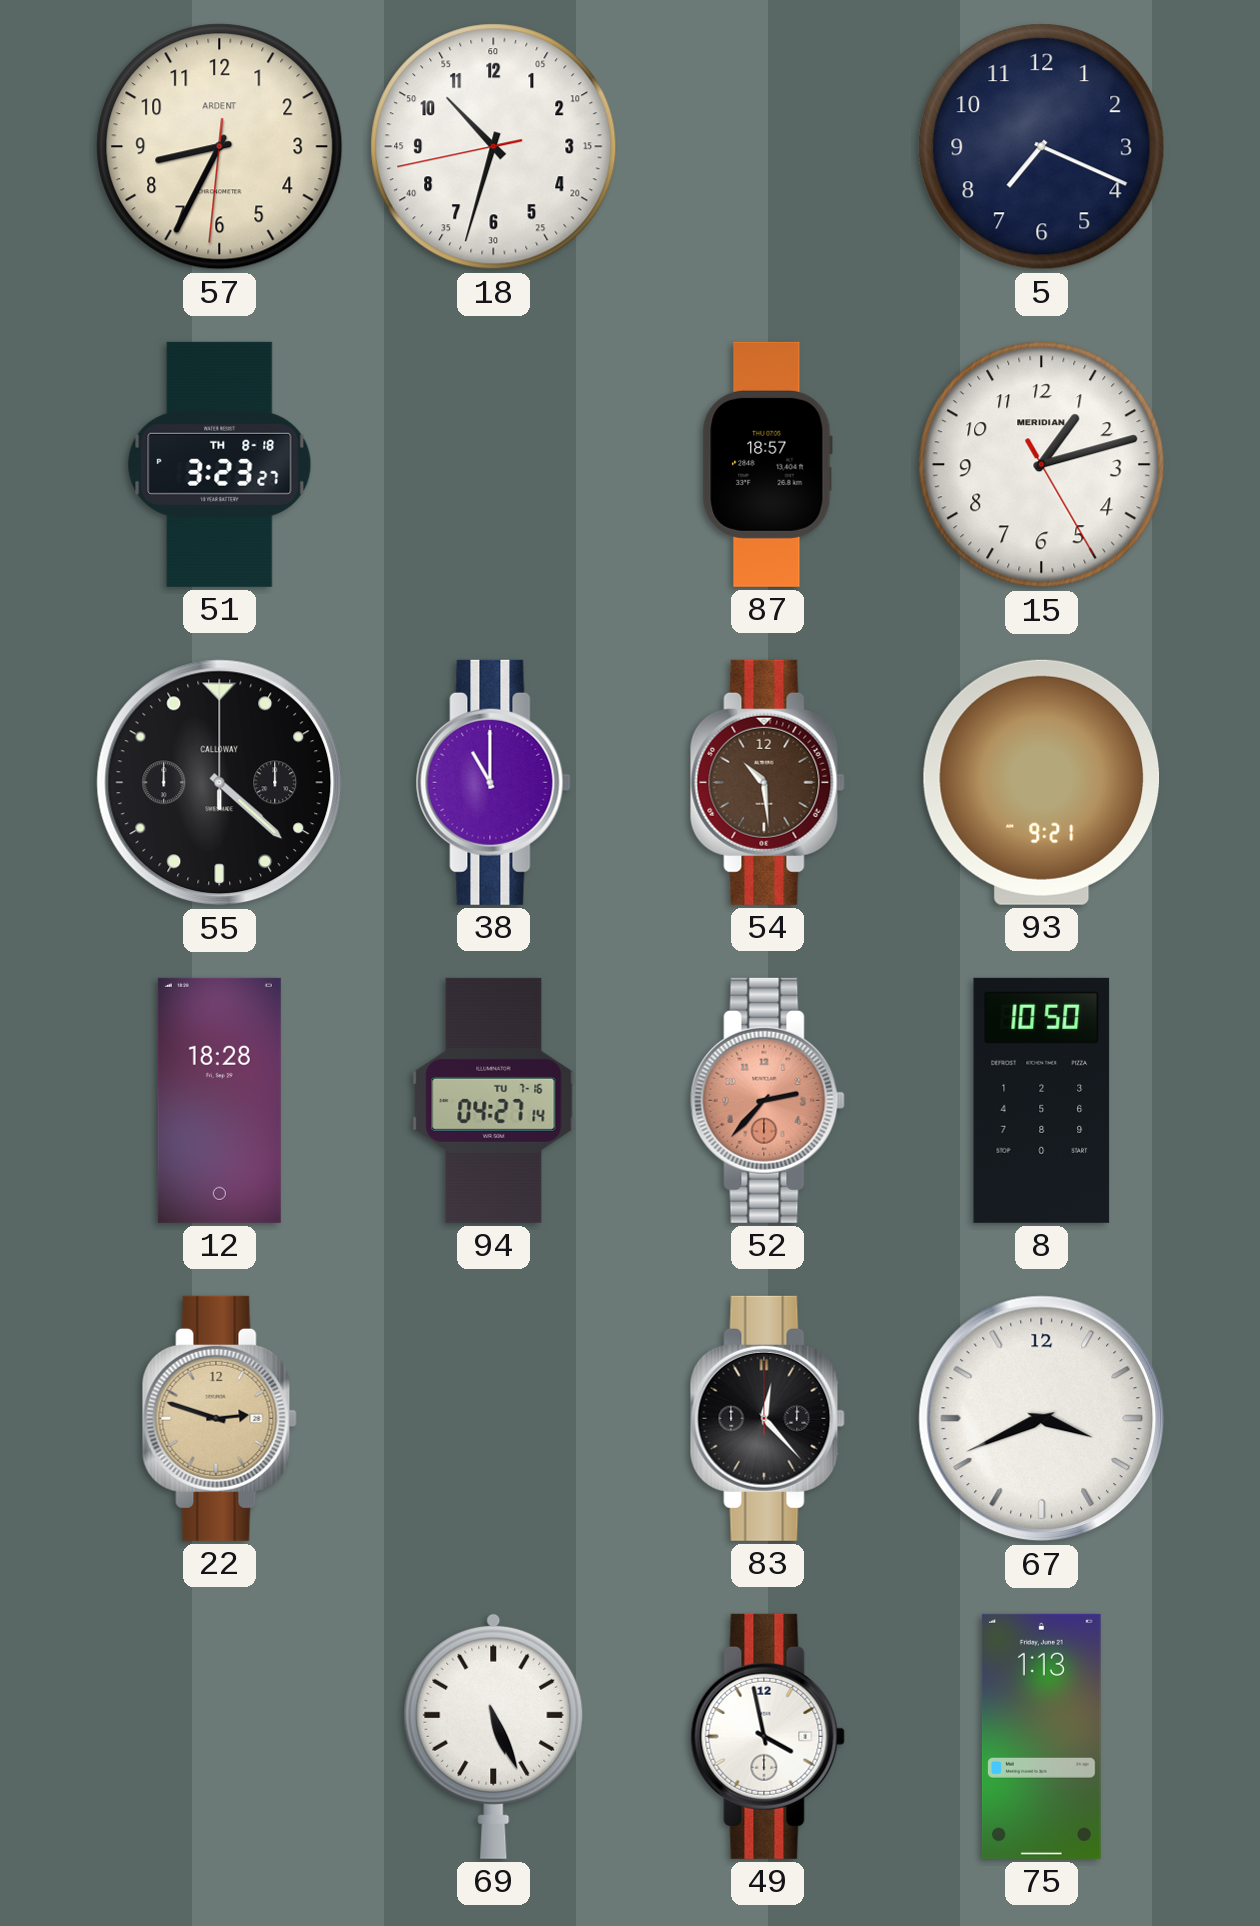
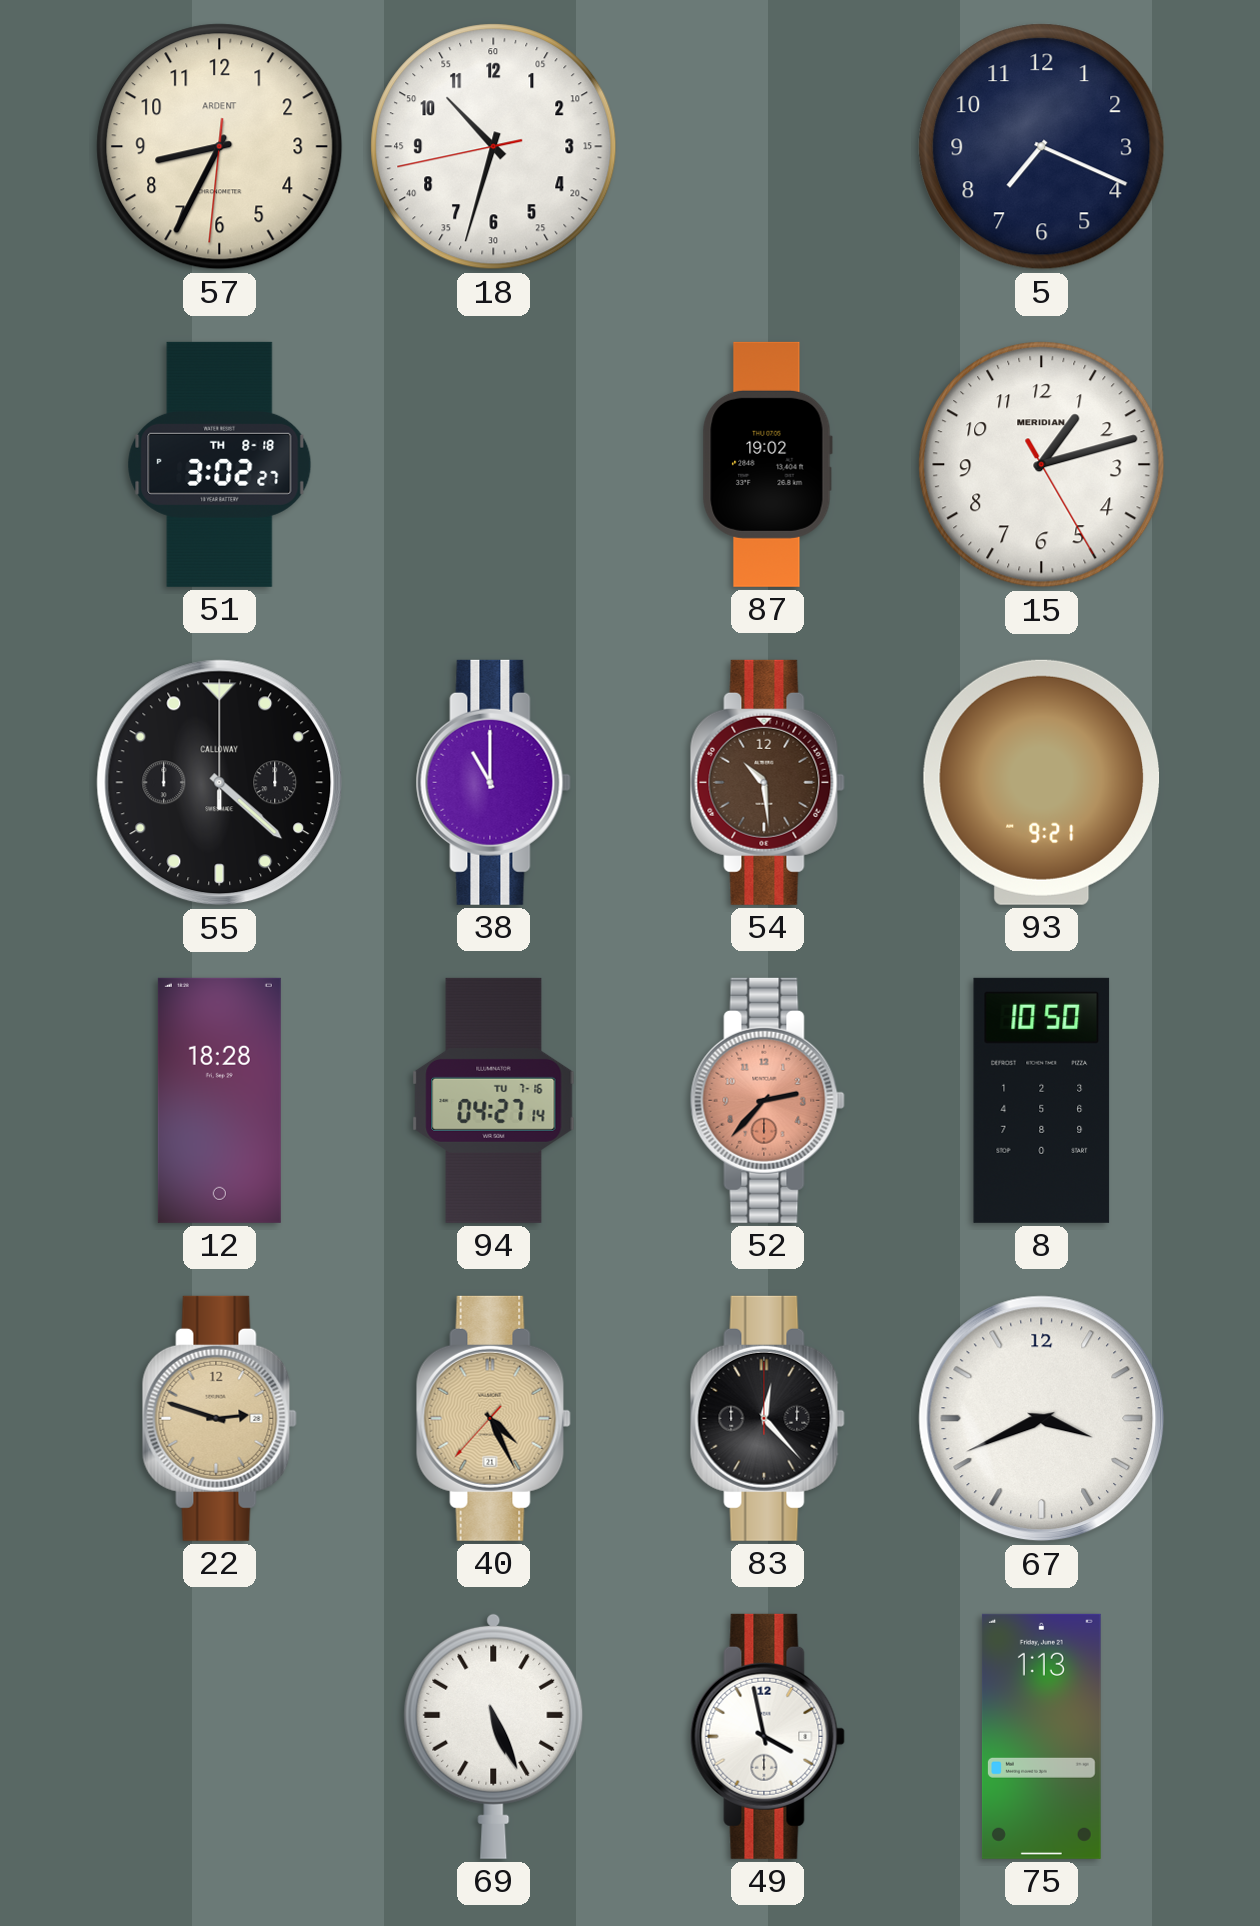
51: 3:23 -> 3:02 (220, 464)
87: 18:57 -> 19:02 (767, 464)
40: none -> 4:25 (493, 1418)
